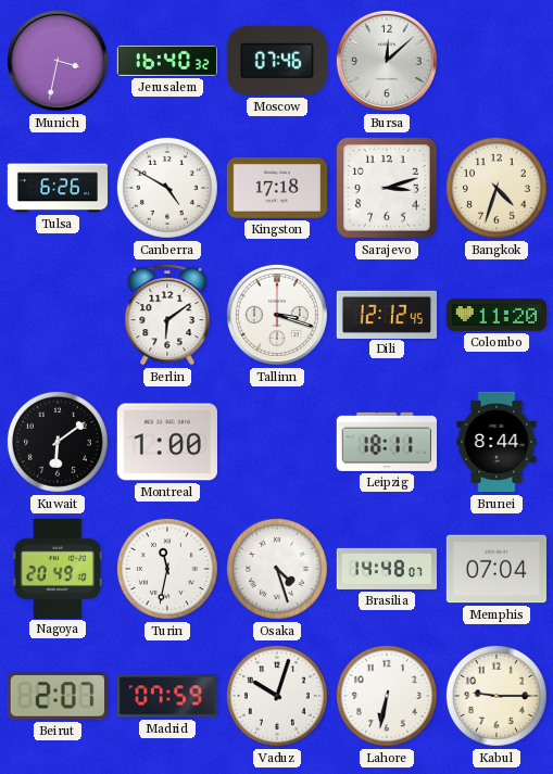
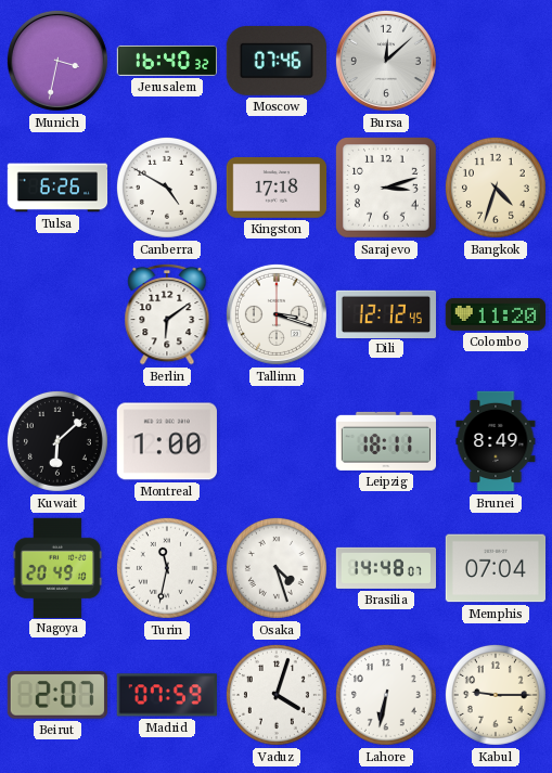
Kuwait: 6:09 -> 6:08 (57, 441)
Brunei: 8:44 -> 8:49 (496, 441)
Vaduz: 10:03 -> 4:03 (277, 695)
